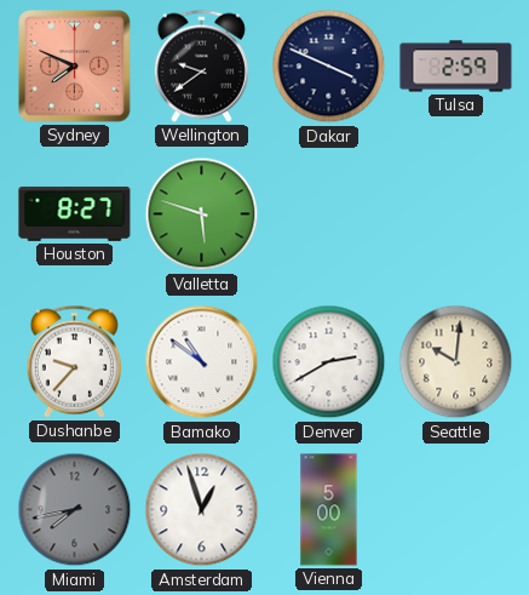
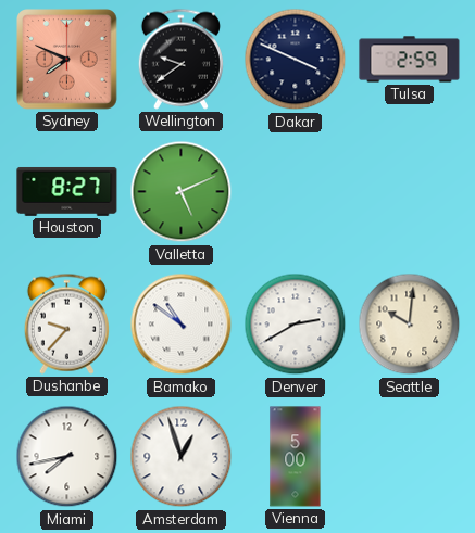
Valletta: 5:48 -> 5:11 (182, 192)
Miami dial: grey -> white (67, 457)
